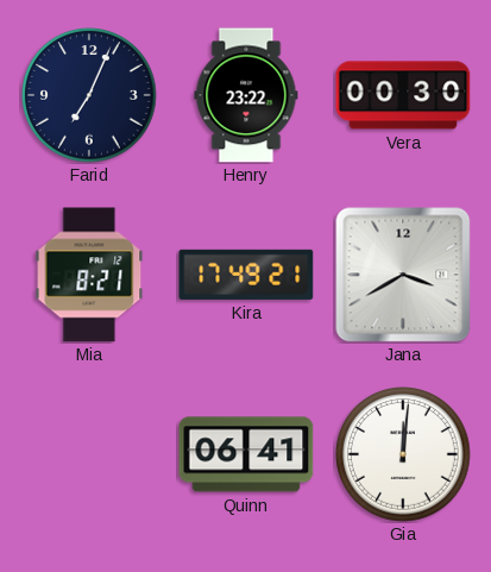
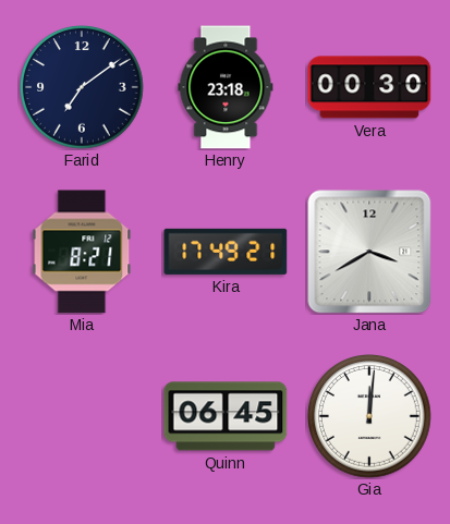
Farid: 7:04 -> 7:09 (83, 88)
Henry: 23:22 -> 23:18 (226, 87)
Quinn: 06:41 -> 06:45 (226, 416)
